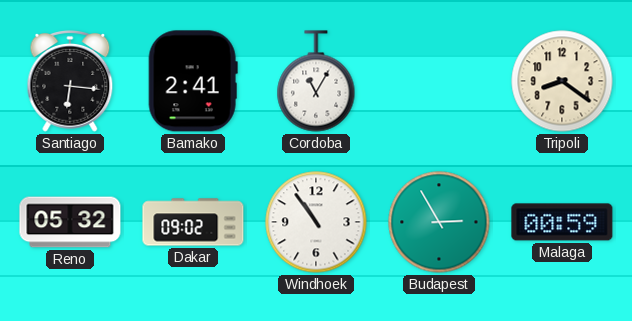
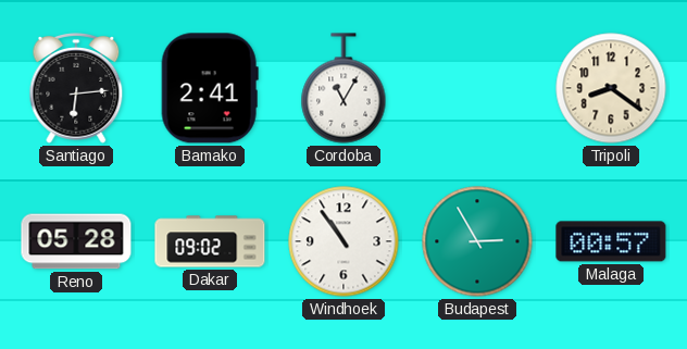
Santiago: 6:16 -> 6:14 (76, 89)
Reno: 05:32 -> 05:28 (76, 241)
Malaga: 00:59 -> 00:57 (611, 241)
